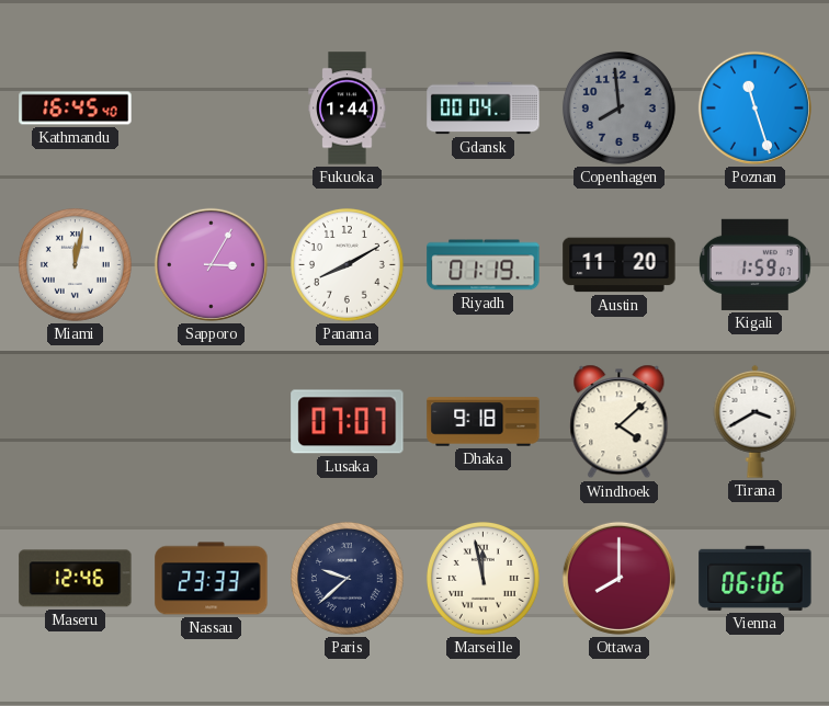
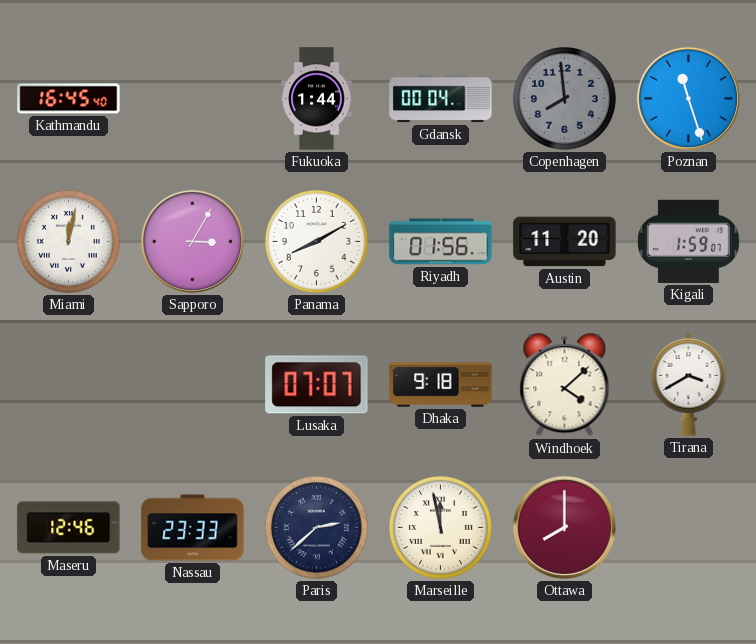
Riyadh: 01:19 -> 01:56 (441, 242)
Paris: 9:38 -> 2:38 (316, 527)
Vienna: 06:06 -> none (756, 578)
